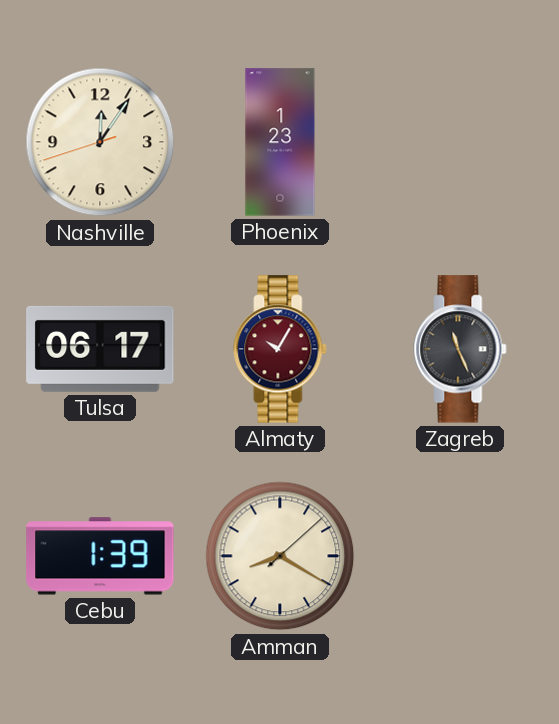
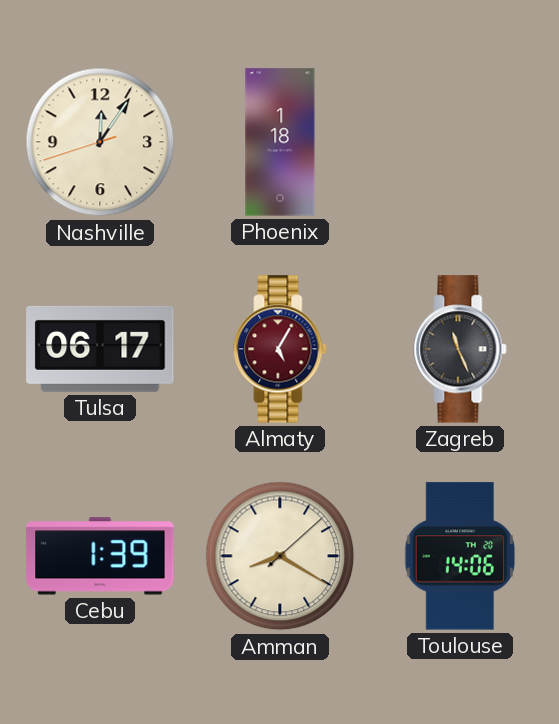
Phoenix: 1:23 -> 1:18 (280, 142)
Almaty: 10:05 -> 5:05 (280, 349)
Toulouse: none -> 14:06 (460, 556)
